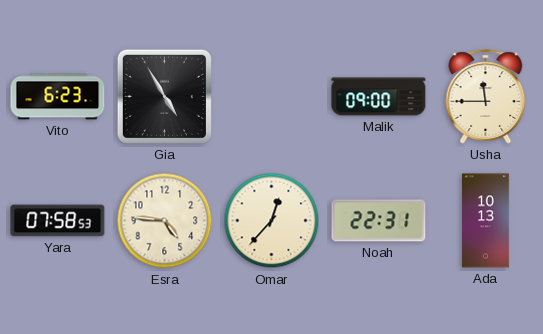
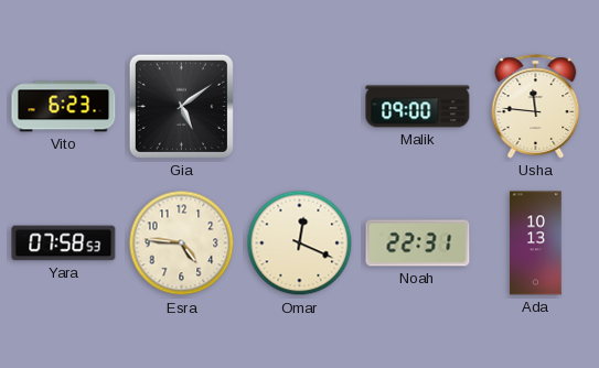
Gia: 4:55 -> 5:09 (181, 106)
Usha: 11:45 -> 11:46 (536, 107)
Omar: 12:37 -> 12:19 (300, 243)
